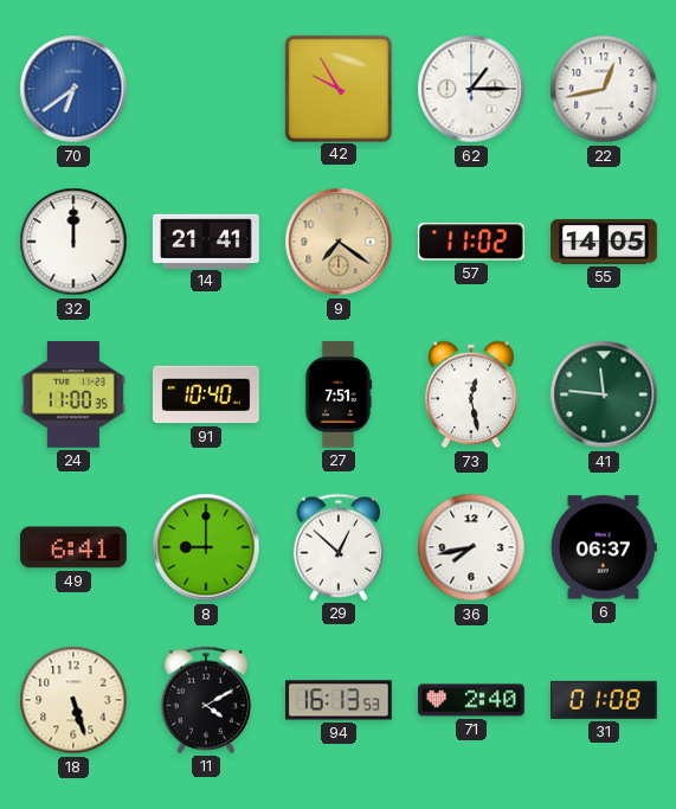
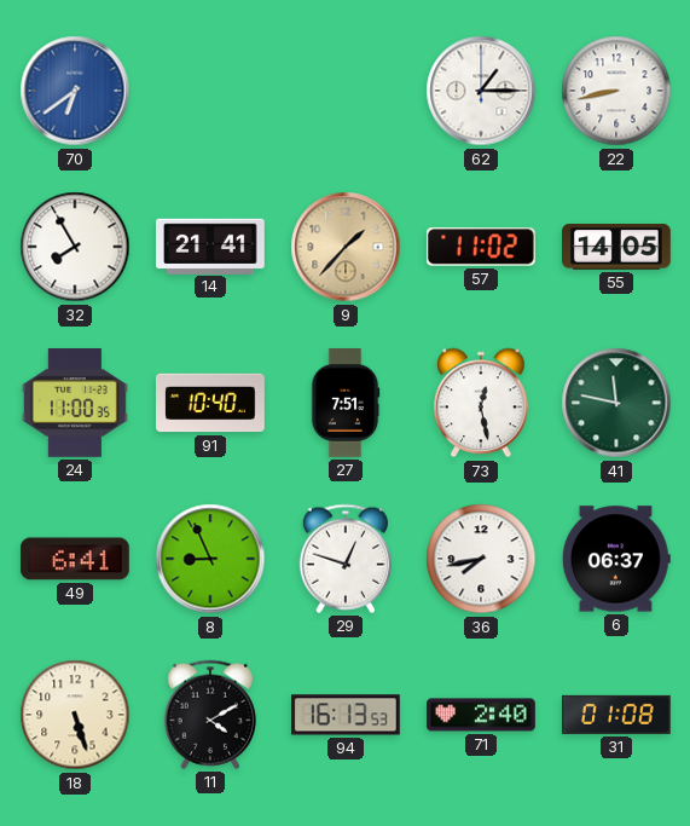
42: 9:55 -> none (337, 88)
22: 12:43 -> 8:43 (616, 91)
32: 12:00 -> 7:55 (75, 247)
9: 7:21 -> 1:37 (346, 247)
41: 11:46 -> 11:47 (616, 403)
8: 9:00 -> 8:56 (210, 559)
29: 12:52 -> 12:48 (344, 559)
